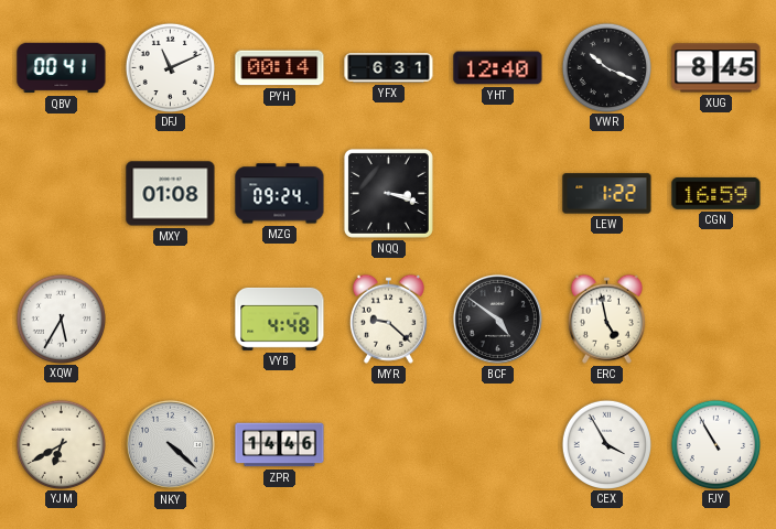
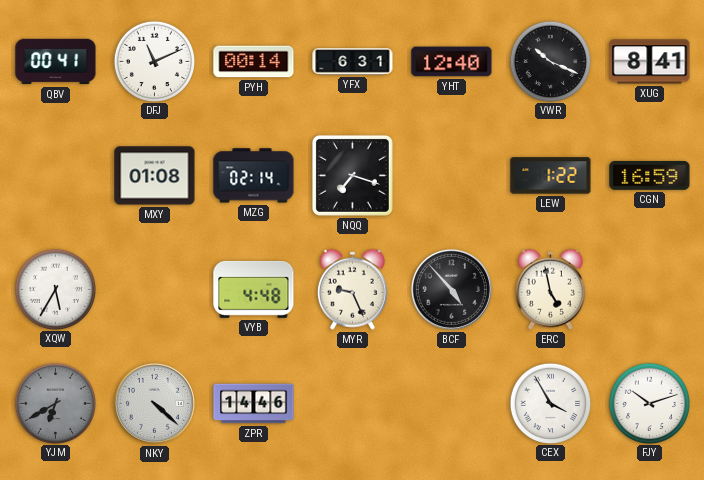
XUG: 8:45 -> 8:41 (650, 62)
MZG: 09:24 -> 02:14 (254, 176)
NQQ: 3:18 -> 7:18 (352, 175)
MYR: 9:22 -> 9:26 (352, 289)
BCF: 4:51 -> 4:53 (451, 289)
YJM dial: cream -> grey (55, 403)
FJY: 10:55 -> 10:12 (649, 403)
